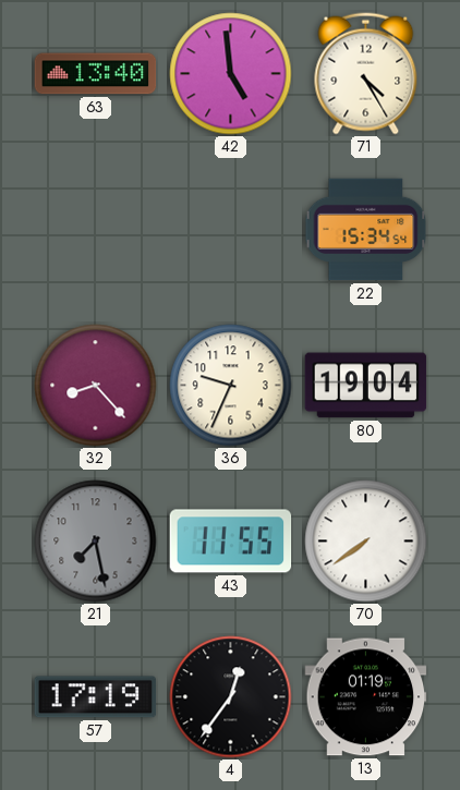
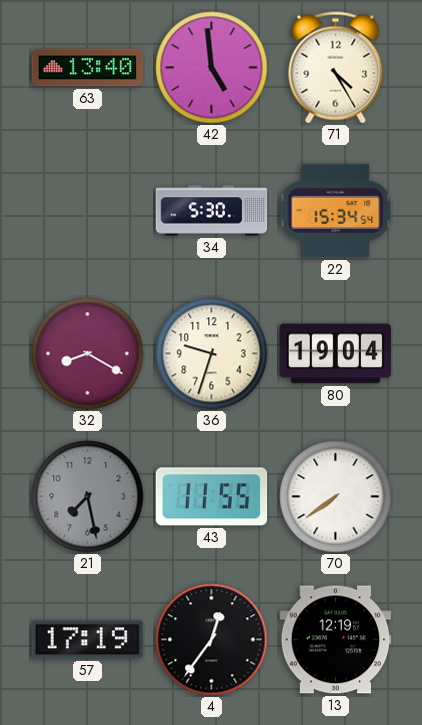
34: none -> 5:30 (212, 211)
32: 8:23 -> 8:20 (88, 354)
36: 9:34 -> 9:33 (212, 354)
13: 01:19 -> 12:19 (336, 640)
